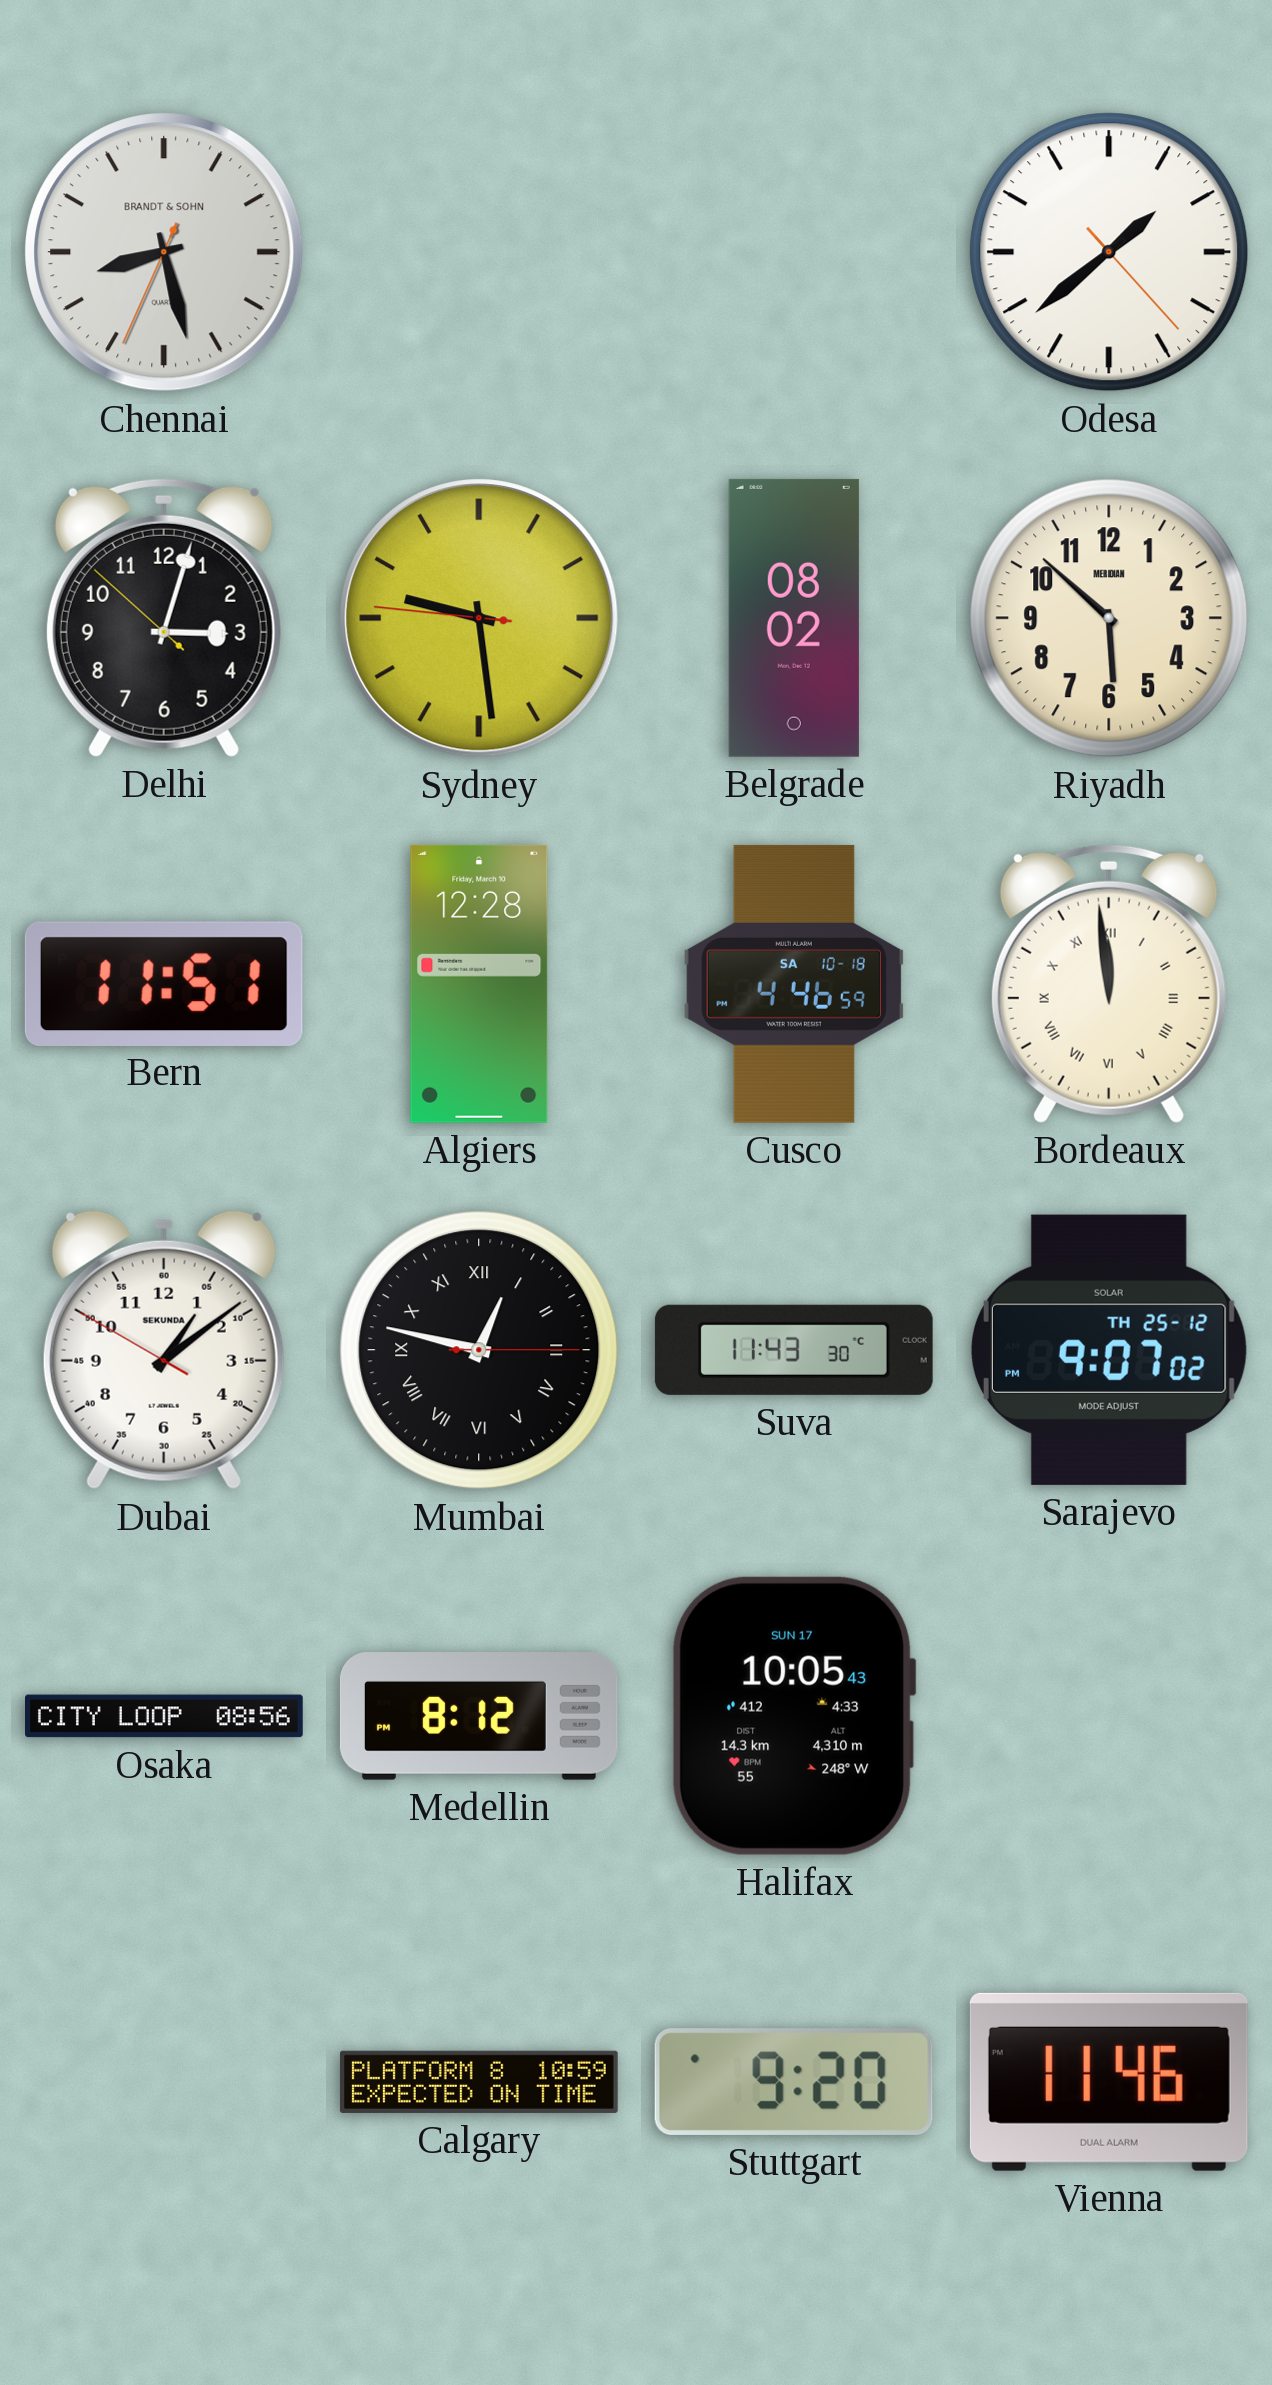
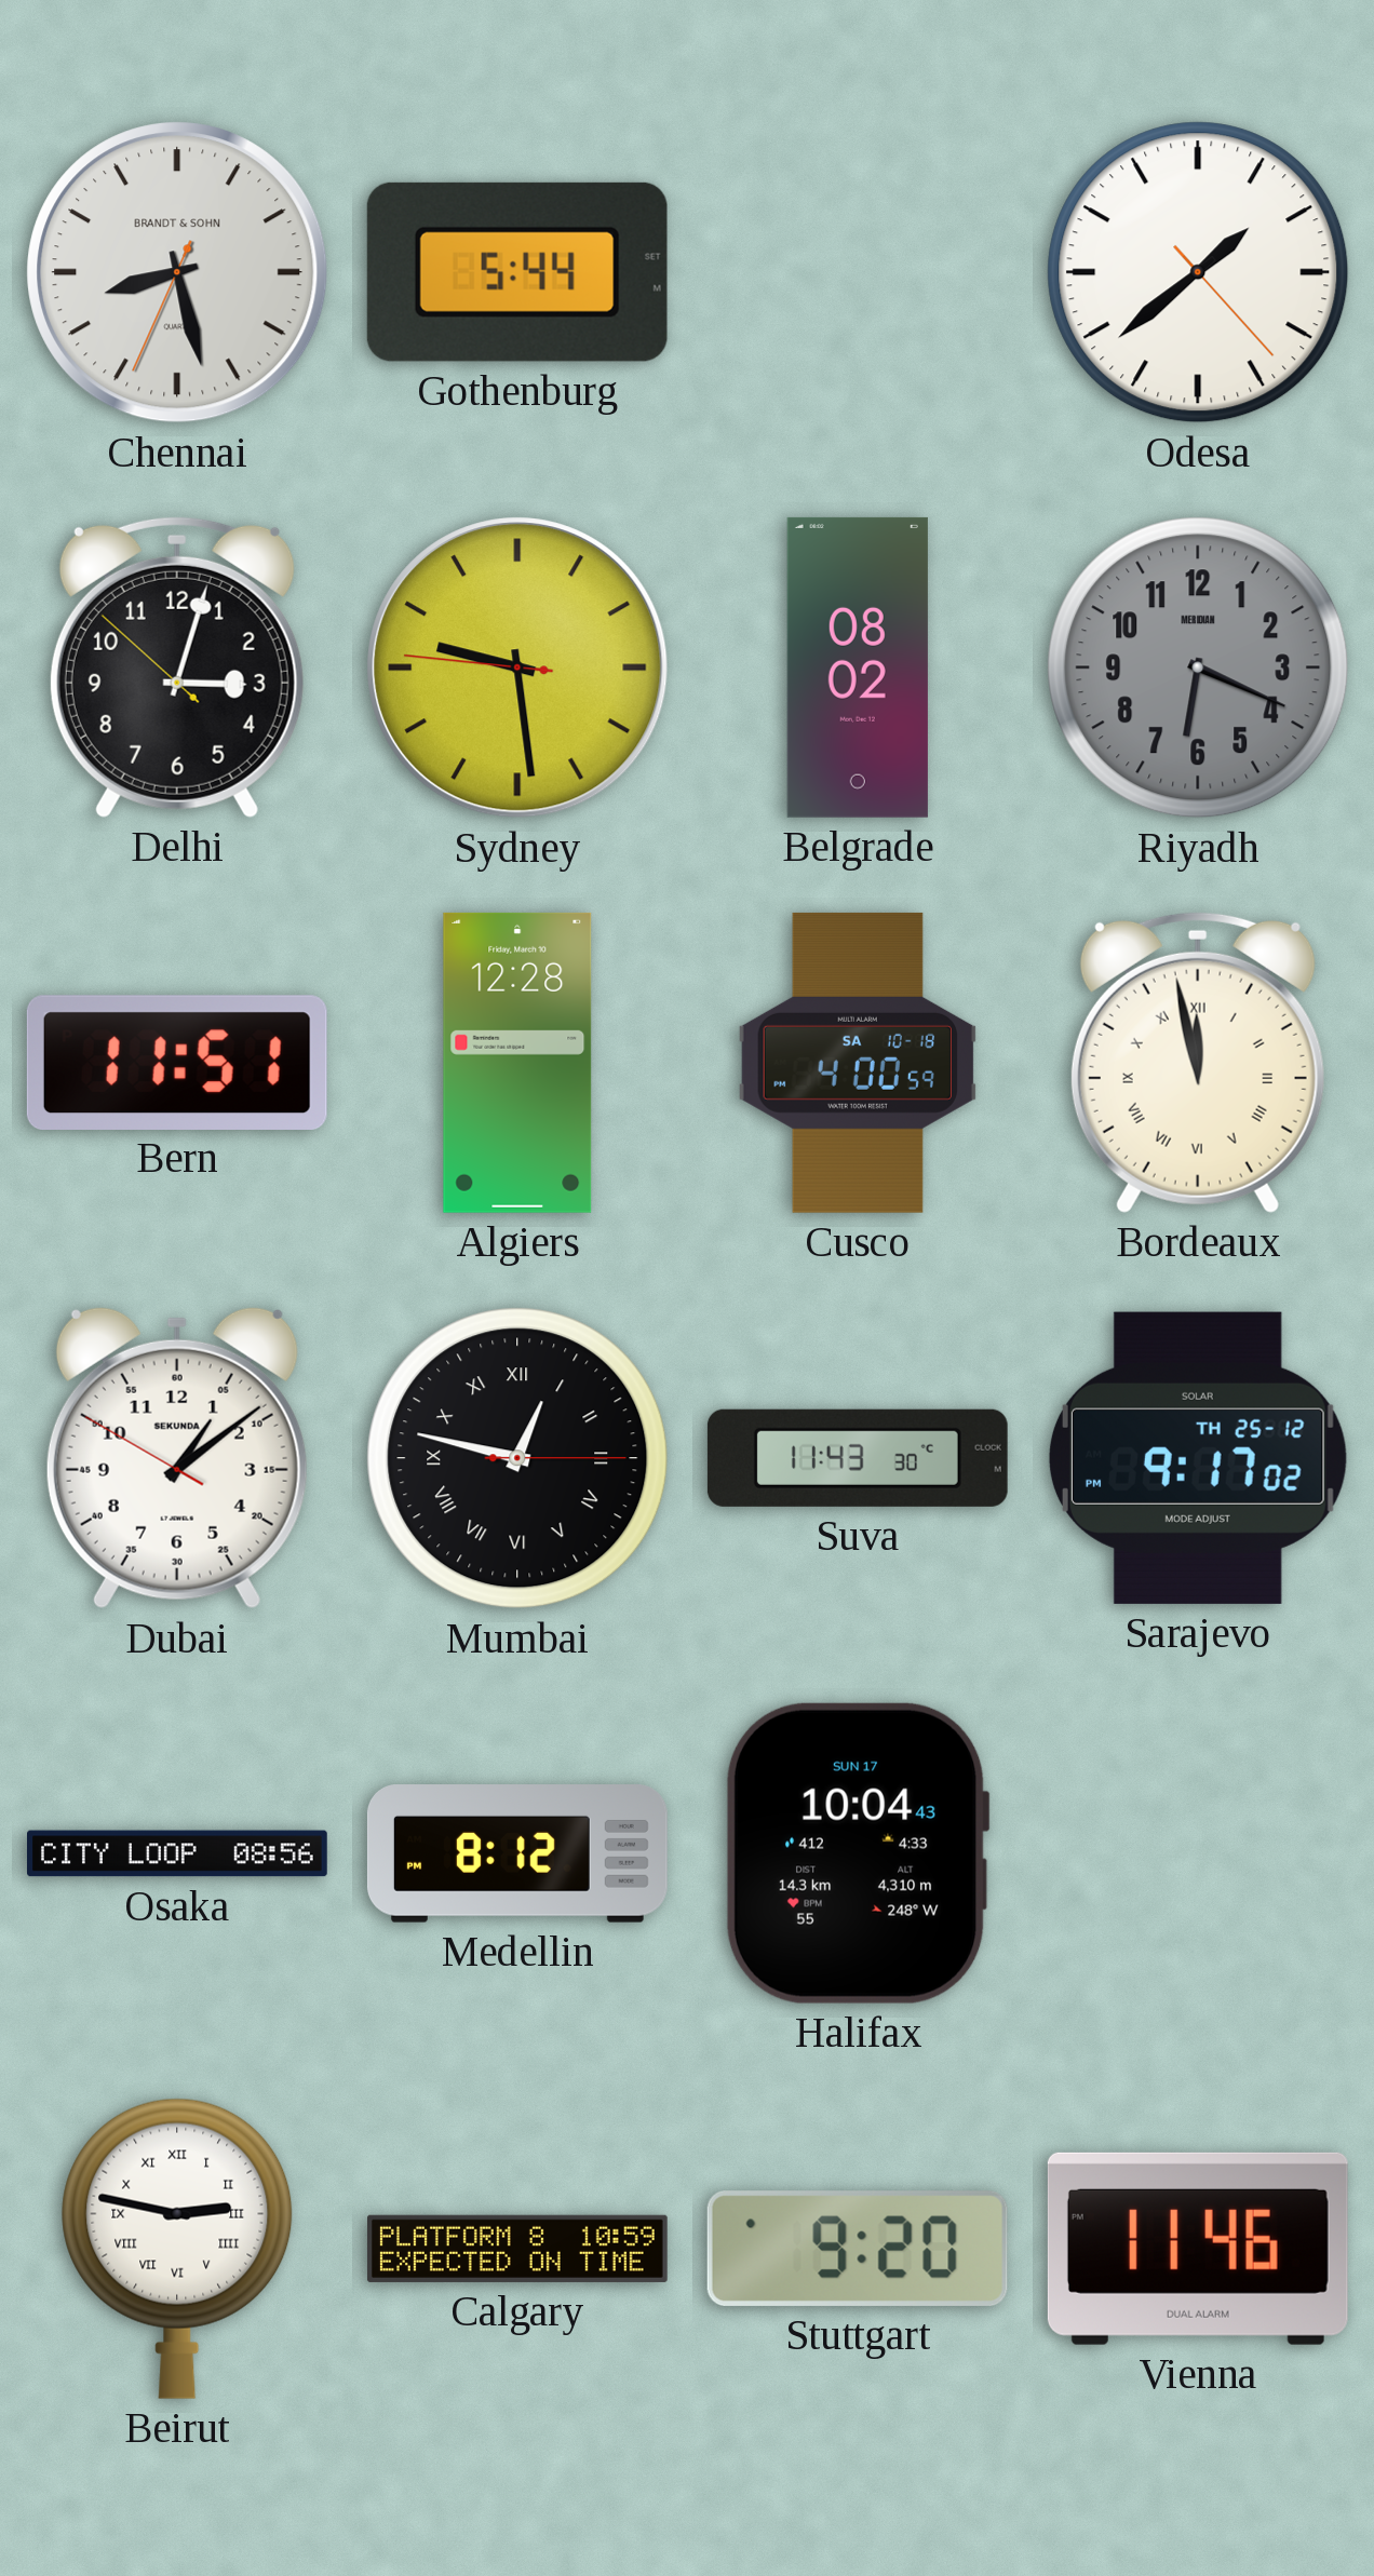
Gothenburg: none -> 5:44 (517, 272)
Riyadh: 5:52 -> 6:19 (1198, 667)
Riyadh dial: cream -> grey (1198, 667)
Cusco: 4:46 -> 4:00 (857, 1063)
Bordeaux: 11:59 -> 11:58 (1198, 1062)
Sarajevo: 9:07 -> 9:17 (1198, 1458)
Halifax: 10:05 -> 10:04 (858, 1853)
Beirut: none -> 2:47 (177, 2249)
